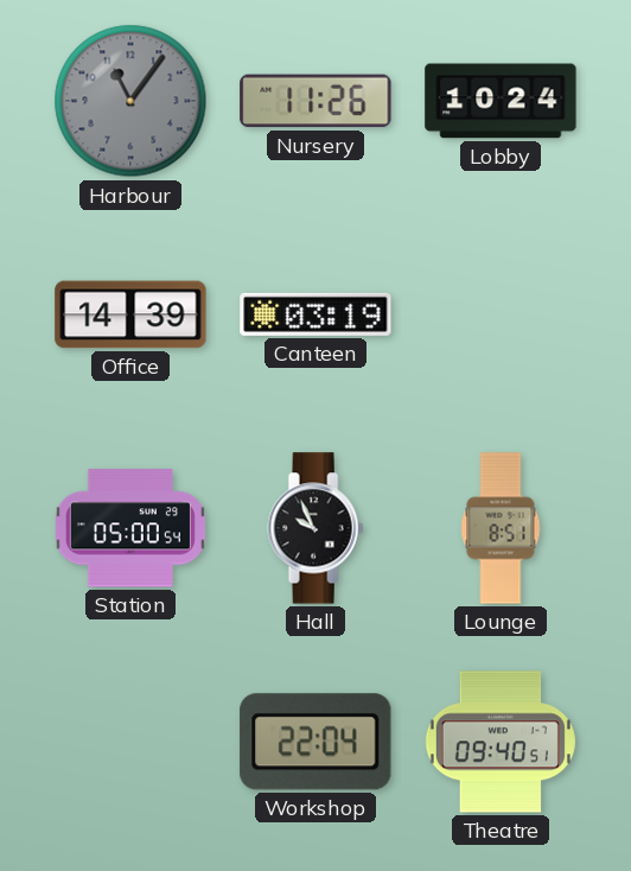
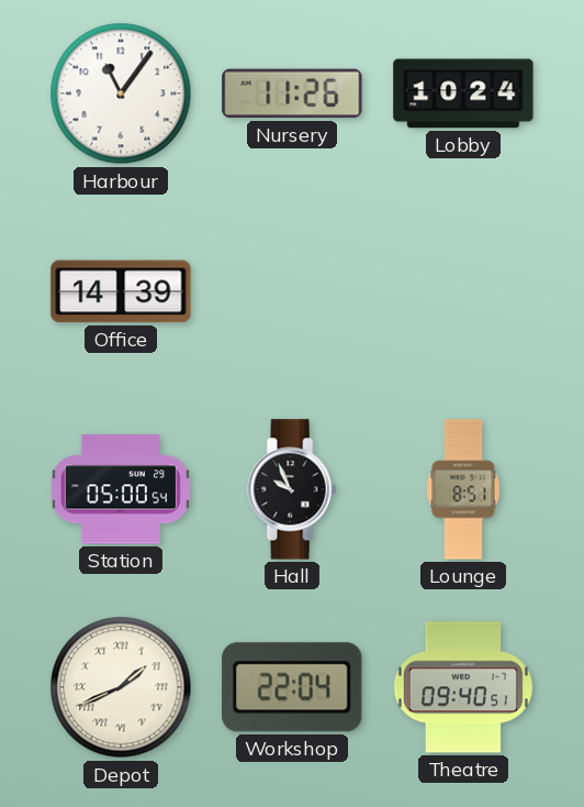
Harbour dial: grey -> white (121, 93)
Canteen: 03:19 -> none (315, 314)
Depot: none -> 1:41 (121, 687)
